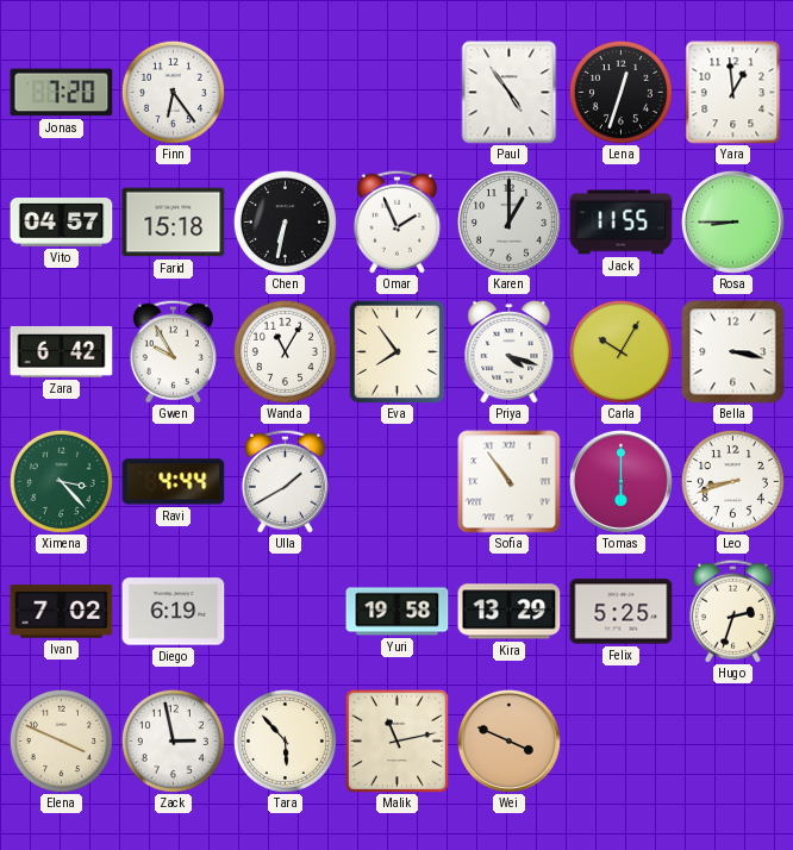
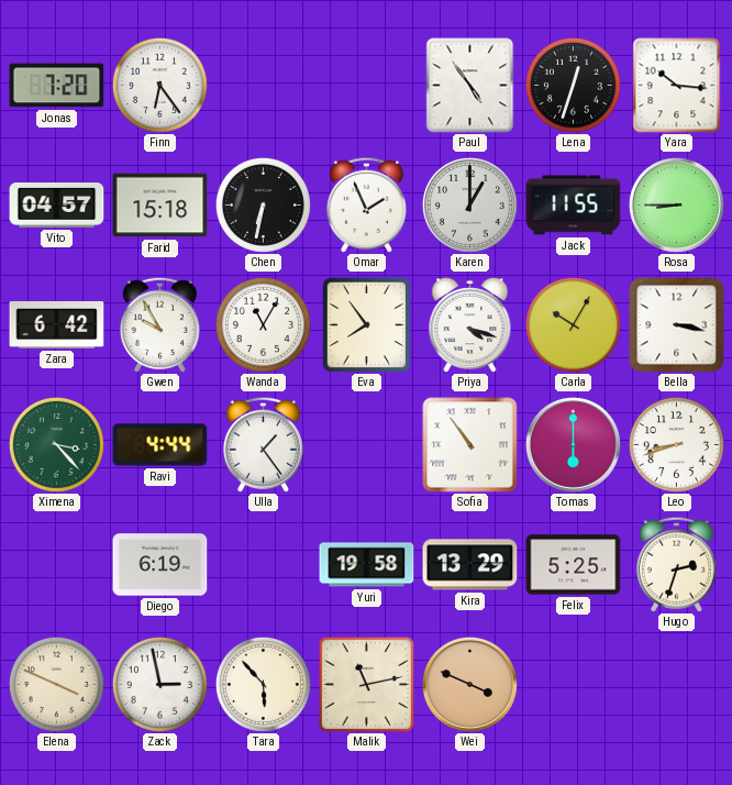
Yara: 12:59 -> 10:16 (677, 86)
Ulla: 1:40 -> 1:24 (263, 444)
Ivan: 7:02 -> none (62, 612)
